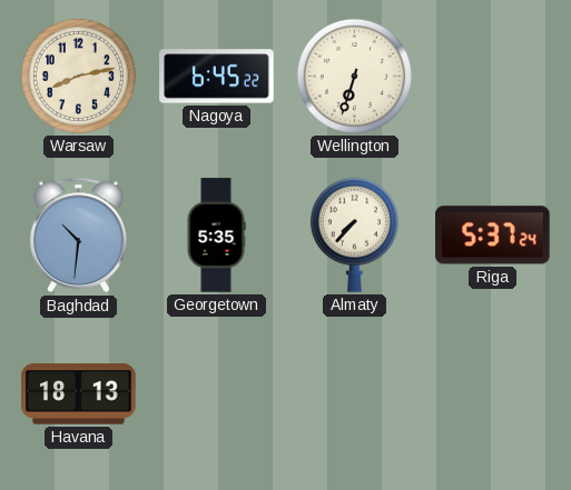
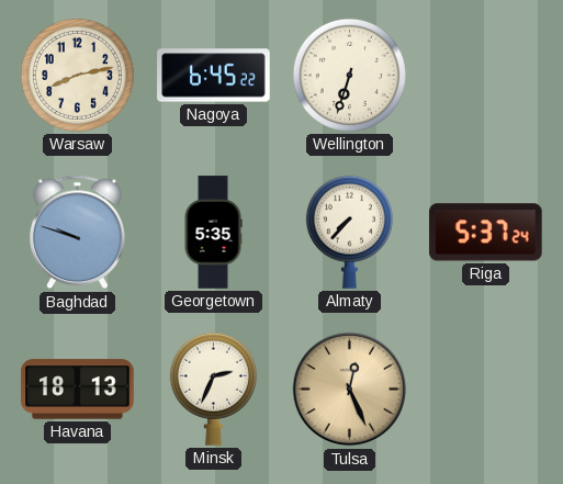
Baghdad: 10:31 -> 9:48 (77, 233)
Minsk: none -> 2:34 (213, 389)
Tulsa: none -> 12:26 (350, 390)
